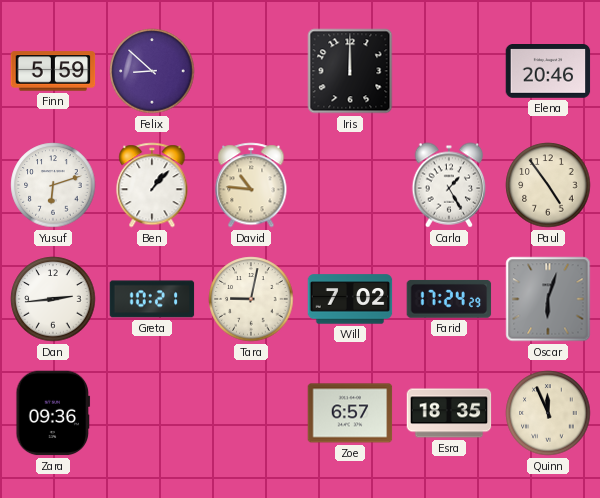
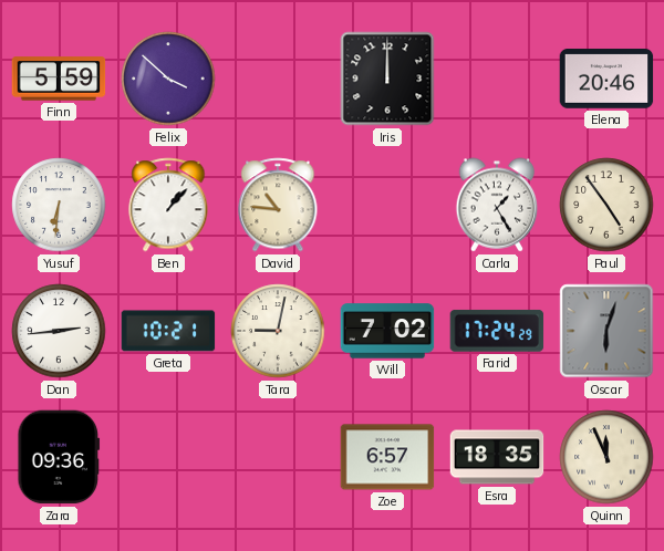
Felix: 8:52 -> 3:52 (168, 79)
Yusuf: 6:12 -> 6:31 (59, 205)
